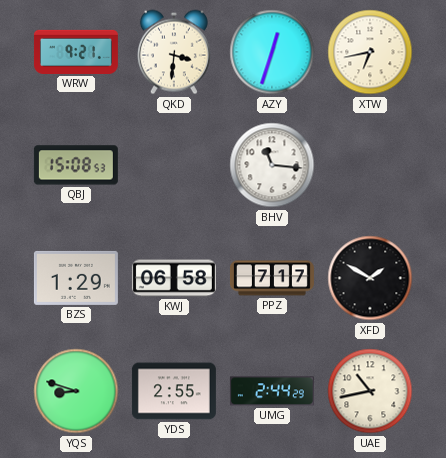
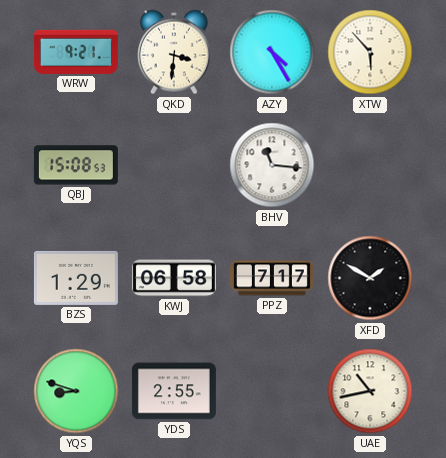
AZY: 12:33 -> 4:25 (272, 52)
XTW: 6:43 -> 5:53 (370, 52)
UMG: 2:44 -> none (272, 391)
